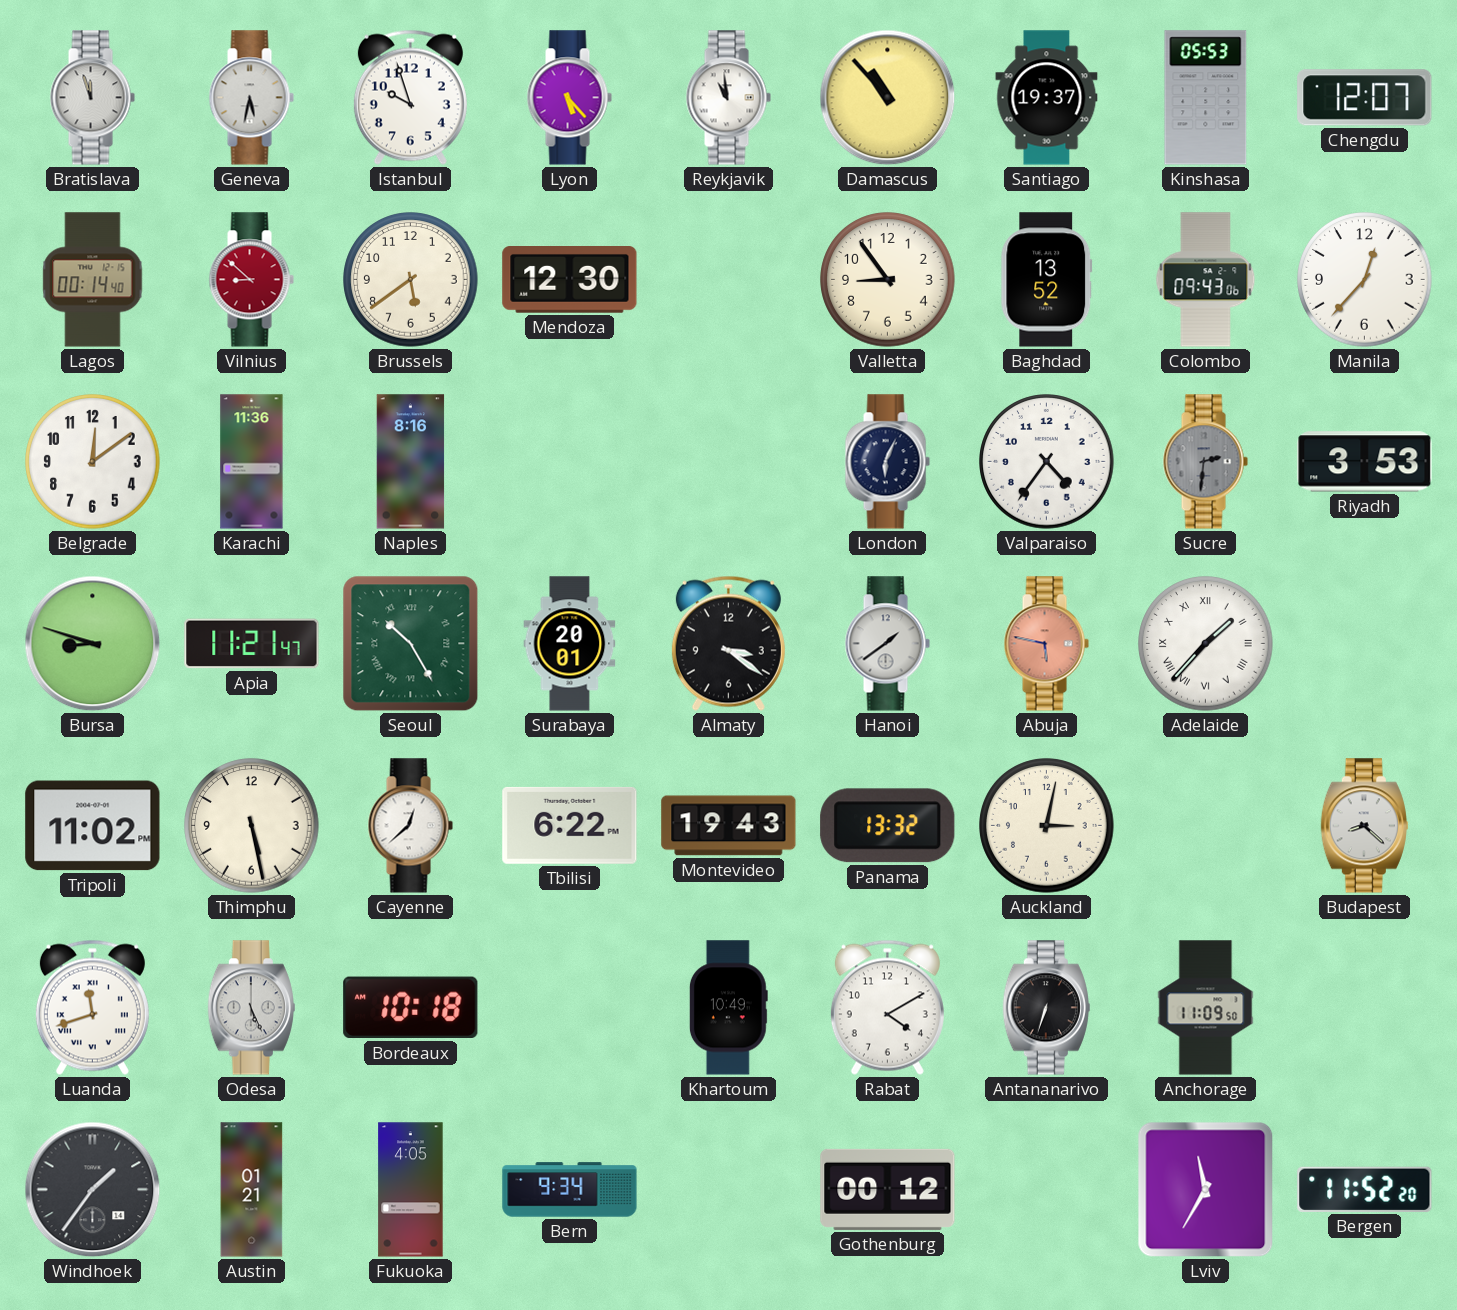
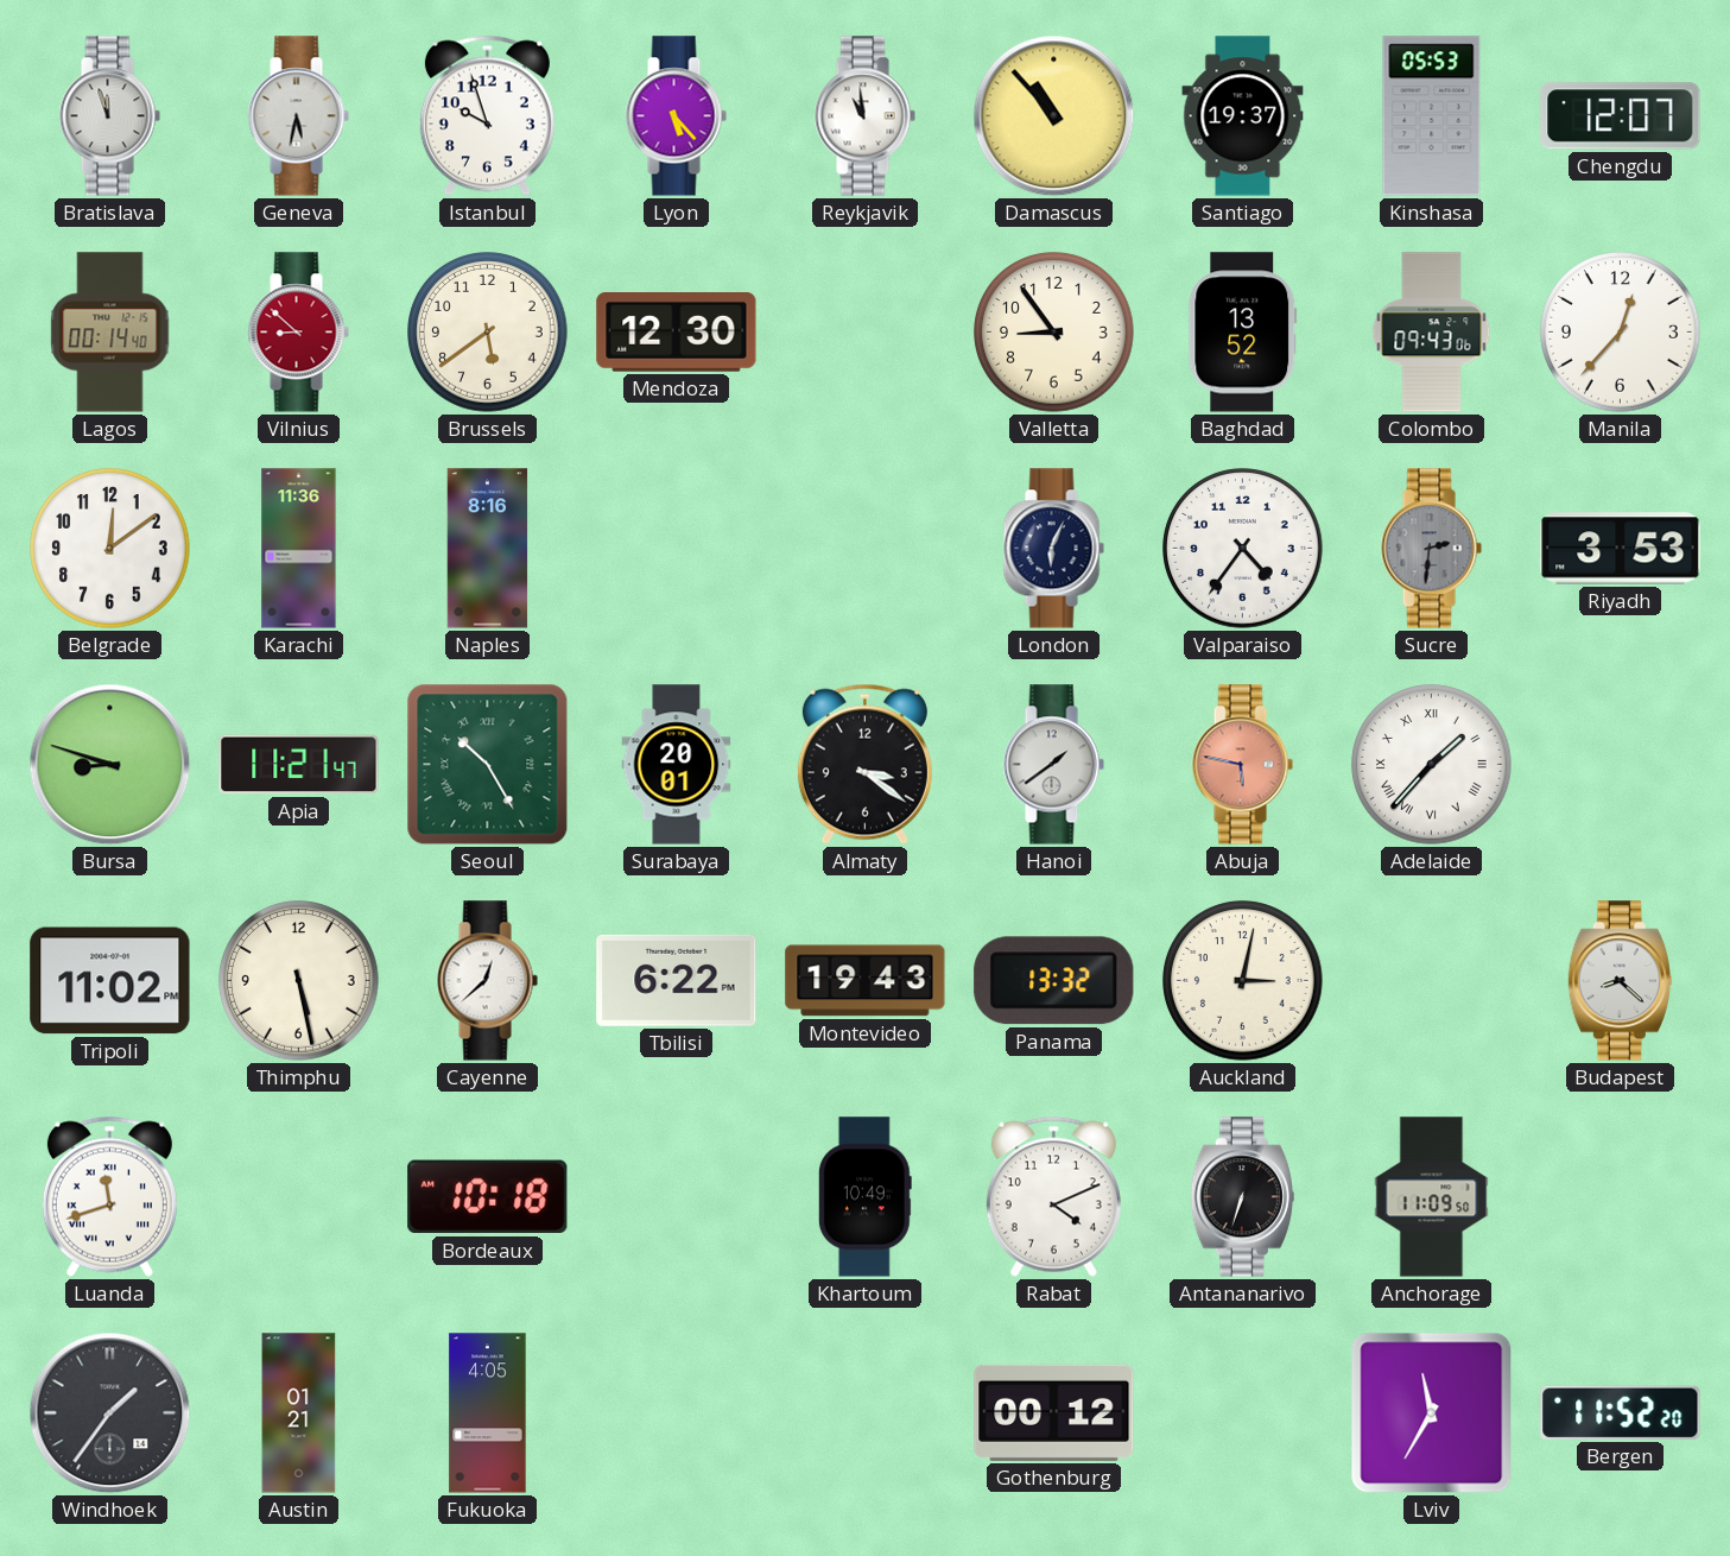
Odesa: 5:26 -> none (251, 1008)
Rabat: 4:10 -> 4:11 (1053, 1196)
Bern: 9:34 -> none (570, 1190)
